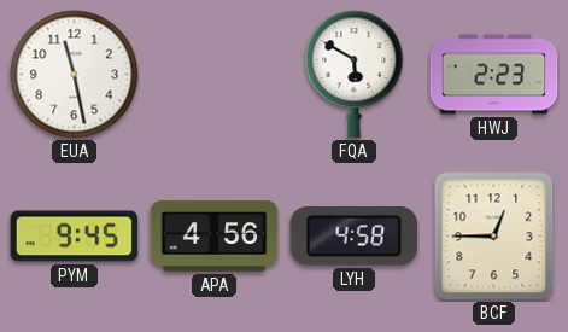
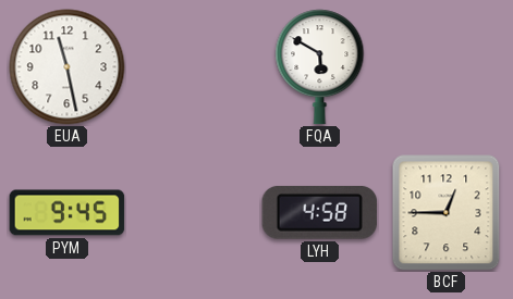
HWJ: 2:23 -> none (494, 75)
APA: 4:56 -> none (215, 237)
